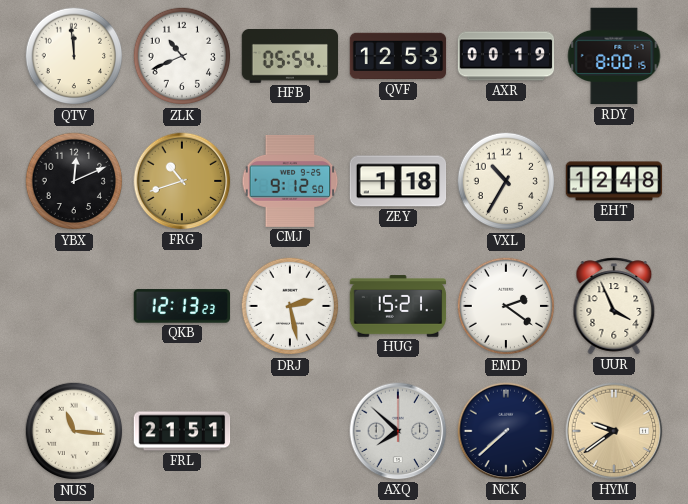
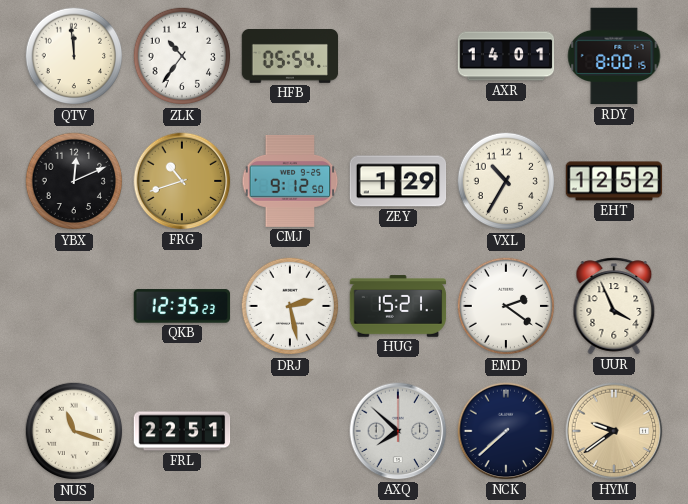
ZLK: 10:41 -> 10:36 (182, 56)
QVF: 12:53 -> none (398, 56)
AXR: 00:19 -> 14:01 (506, 56)
ZEY: 1:18 -> 1:29 (398, 181)
EHT: 12:48 -> 12:52 (614, 181)
QKB: 12:13 -> 12:35 (182, 306)
NUS: 11:16 -> 11:18 (74, 431)
FRL: 21:51 -> 22:51 (182, 431)
